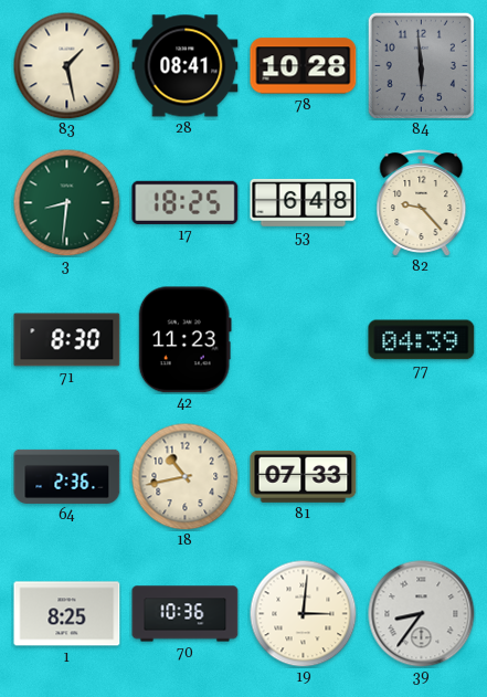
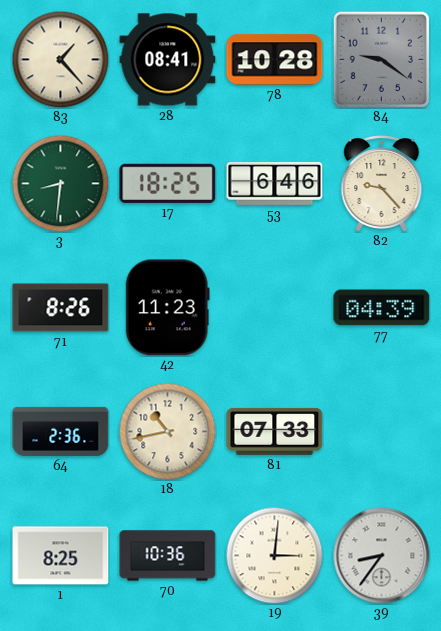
83: 1:28 -> 1:23 (60, 59)
84: 5:59 -> 9:21 (381, 59)
53: 6:48 -> 6:46 (275, 184)
71: 8:30 -> 8:26 (61, 308)
